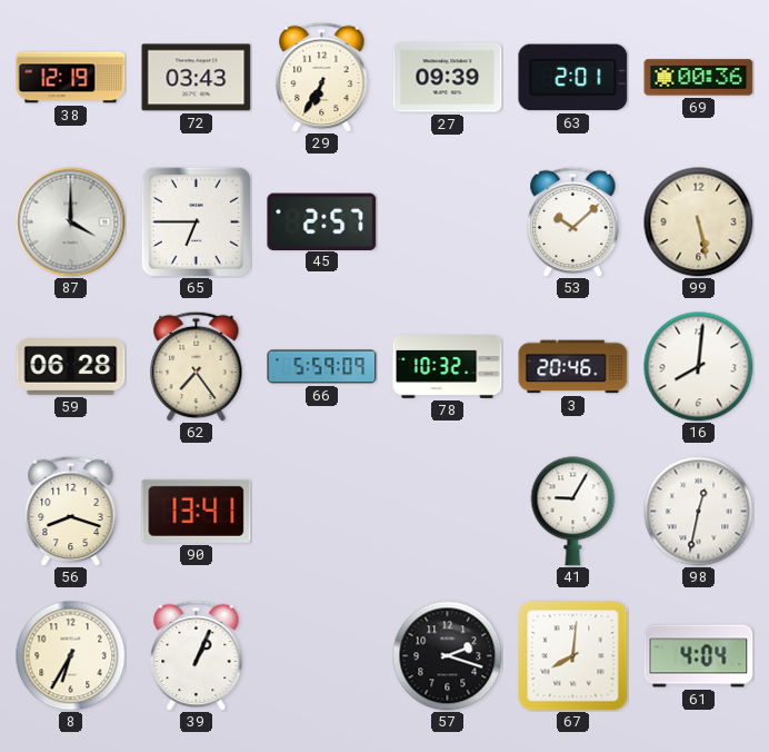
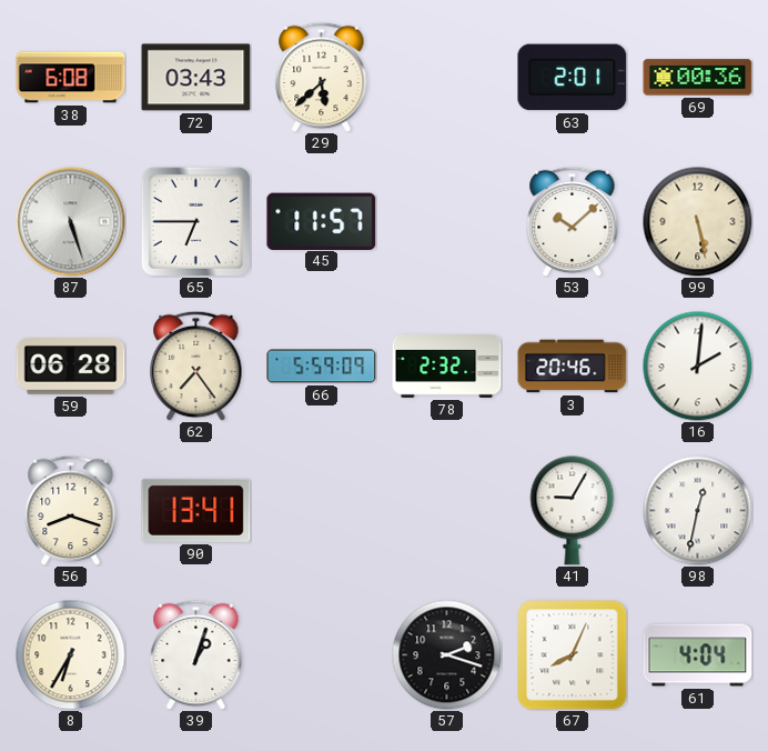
38: 12:19 -> 6:08 (71, 78)
29: 6:35 -> 5:38 (322, 77)
27: 09:39 -> none (448, 78)
87: 4:00 -> 5:27 (71, 222)
45: 2:57 -> 11:57 (322, 221)
78: 10:32 -> 2:32 (447, 367)
16: 8:01 -> 2:01 (698, 367)
39: 1:04 -> 1:03 (196, 654)
67: 8:01 -> 8:04 (573, 655)
